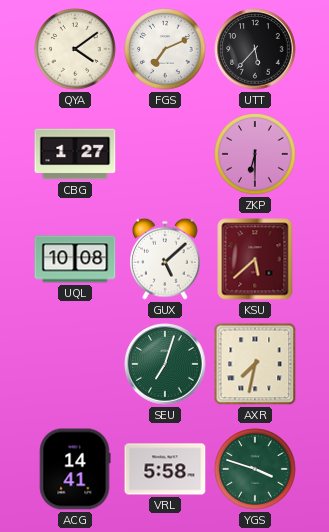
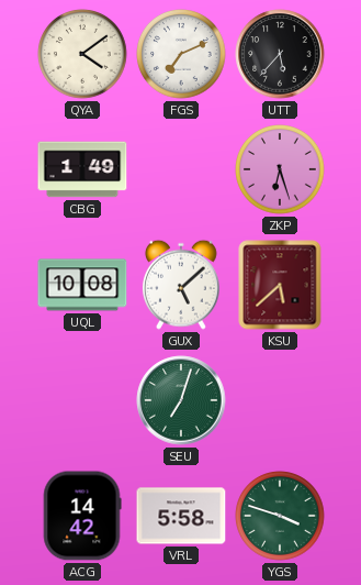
CBG: 1:27 -> 1:49 (82, 169)
ZKP: 6:30 -> 6:27 (280, 169)
AXR: 7:32 -> none (255, 364)
ACG: 14:41 -> 14:42 (82, 516)
